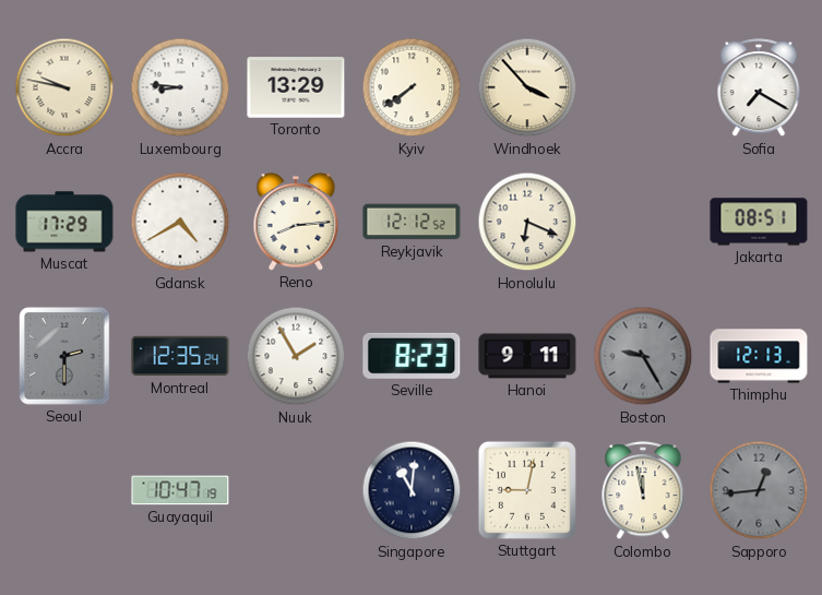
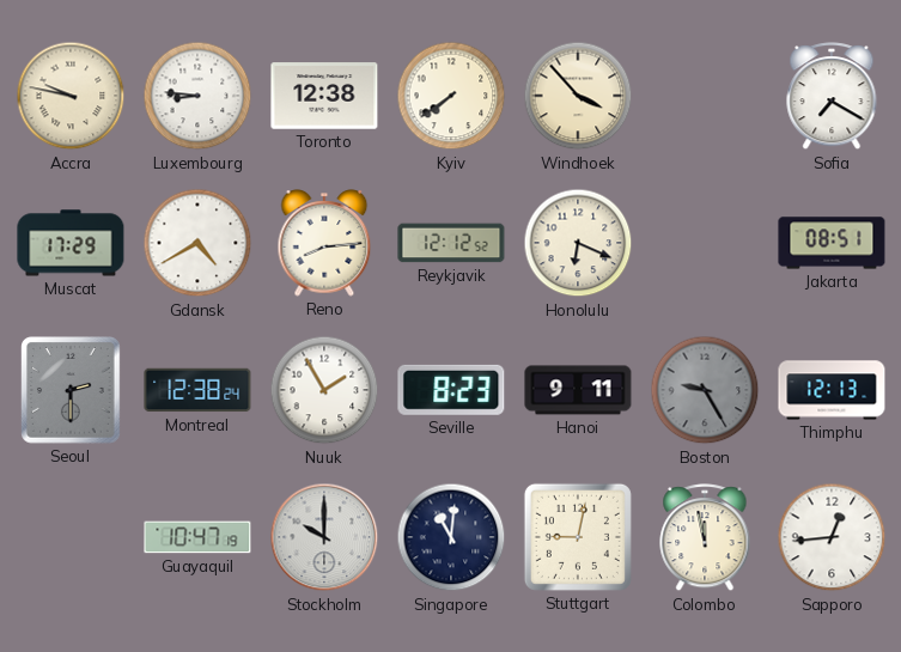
Toronto: 13:29 -> 12:38 (324, 96)
Montreal: 12:35 -> 12:38 (197, 390)
Stockholm: none -> 10:00 (324, 537)
Sapporo dial: grey -> white (832, 537)
